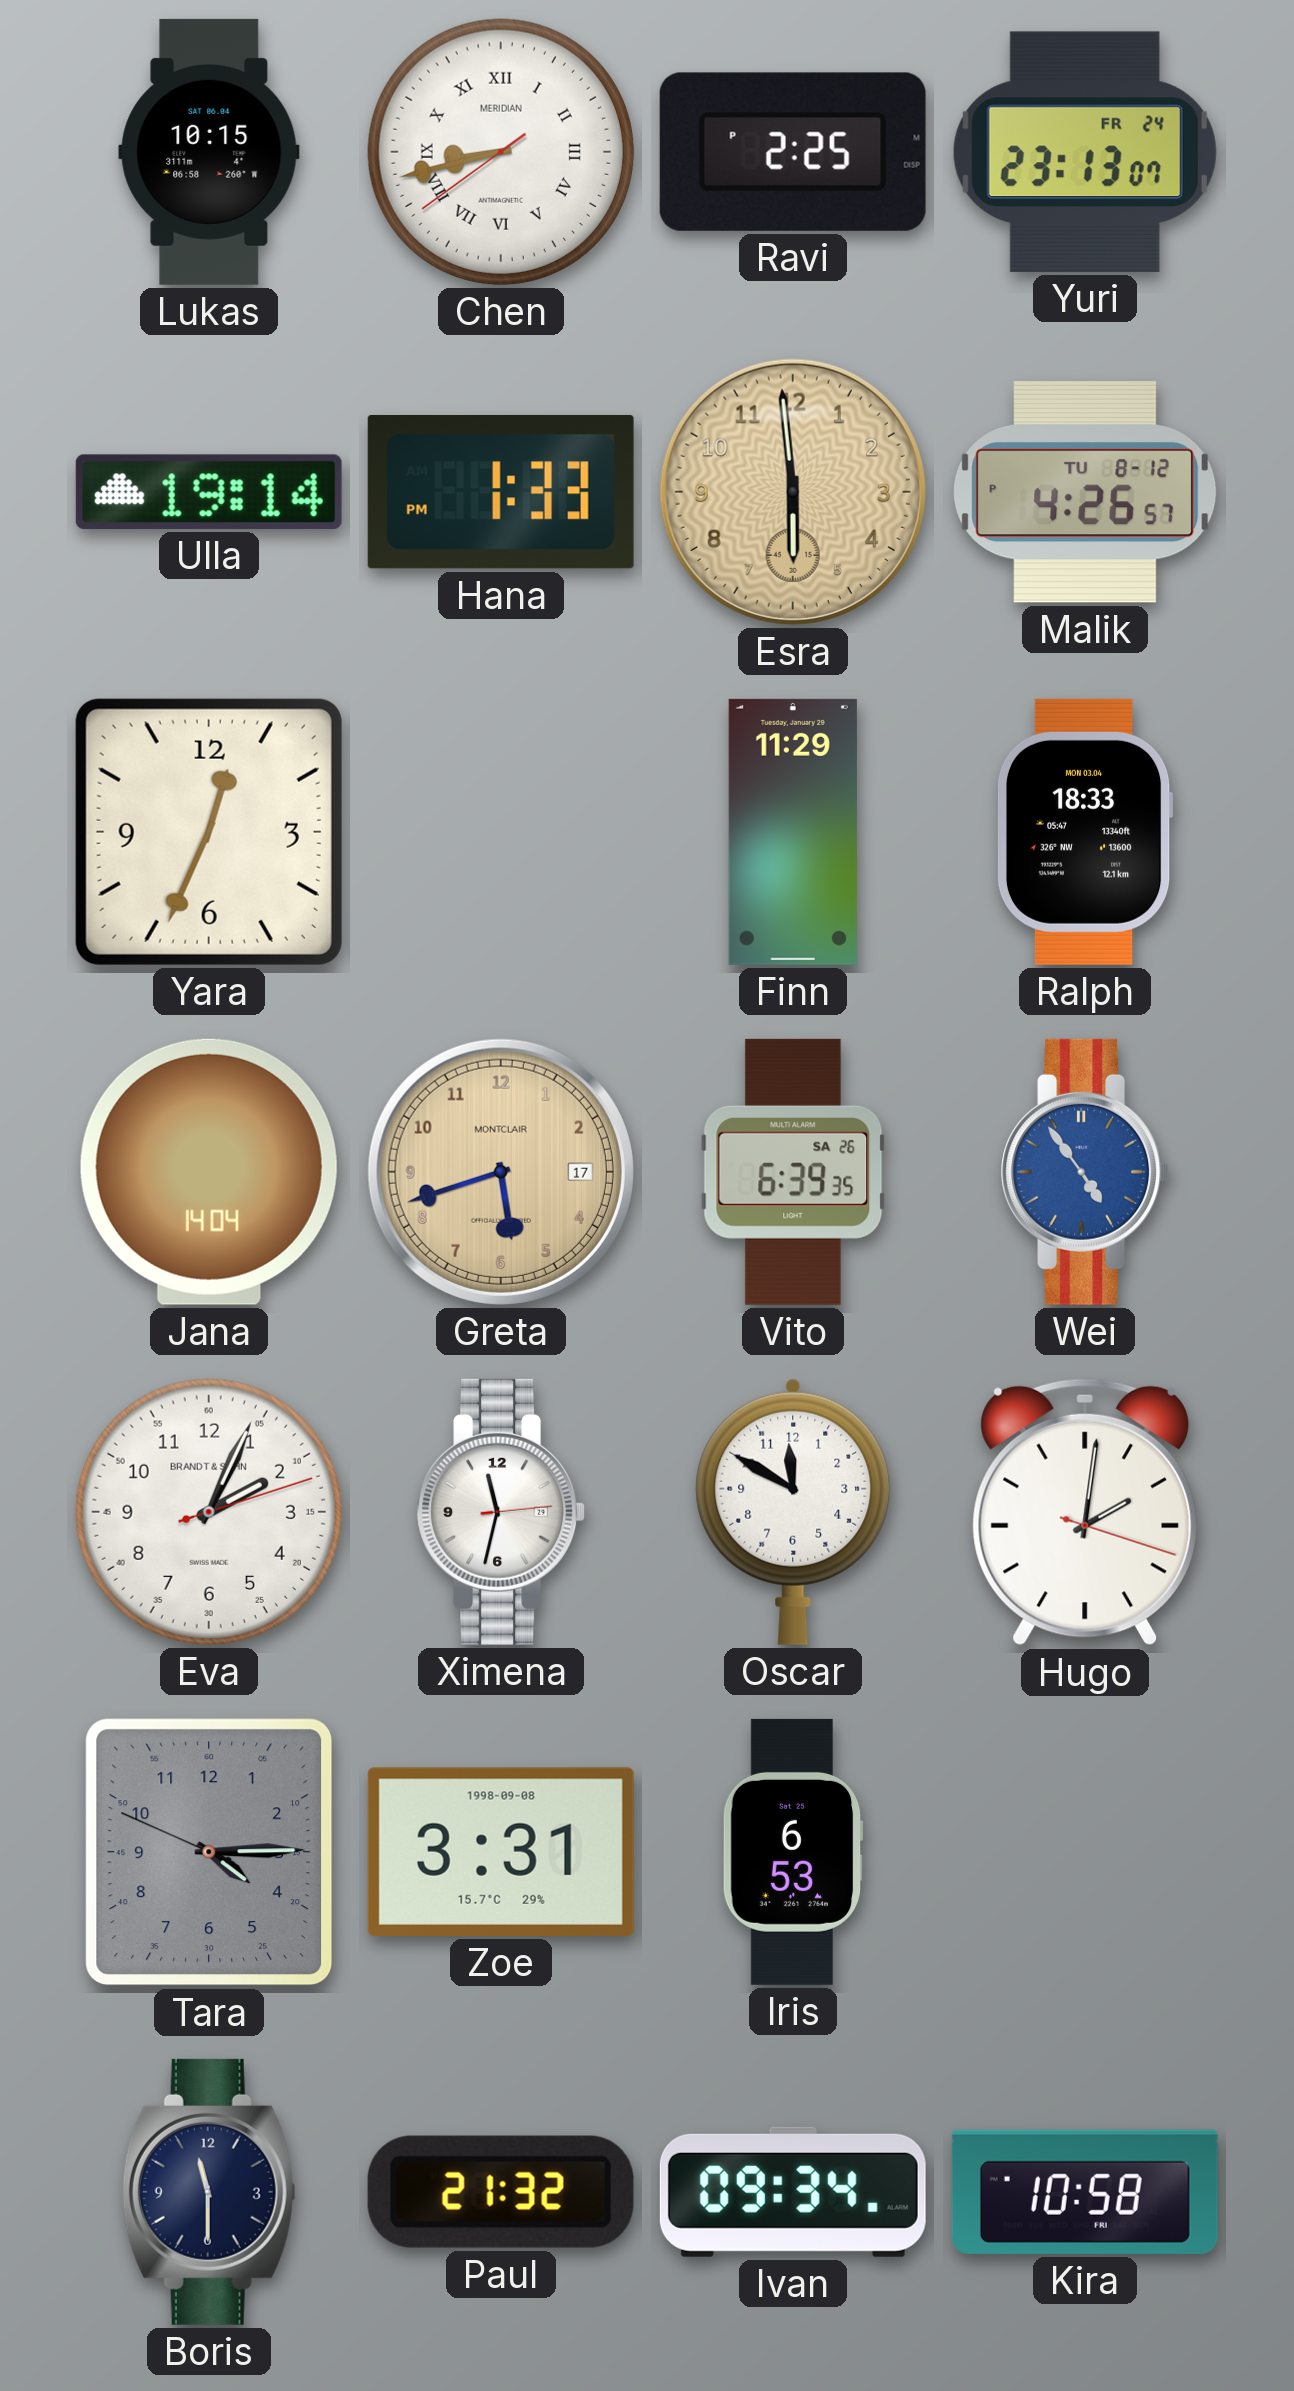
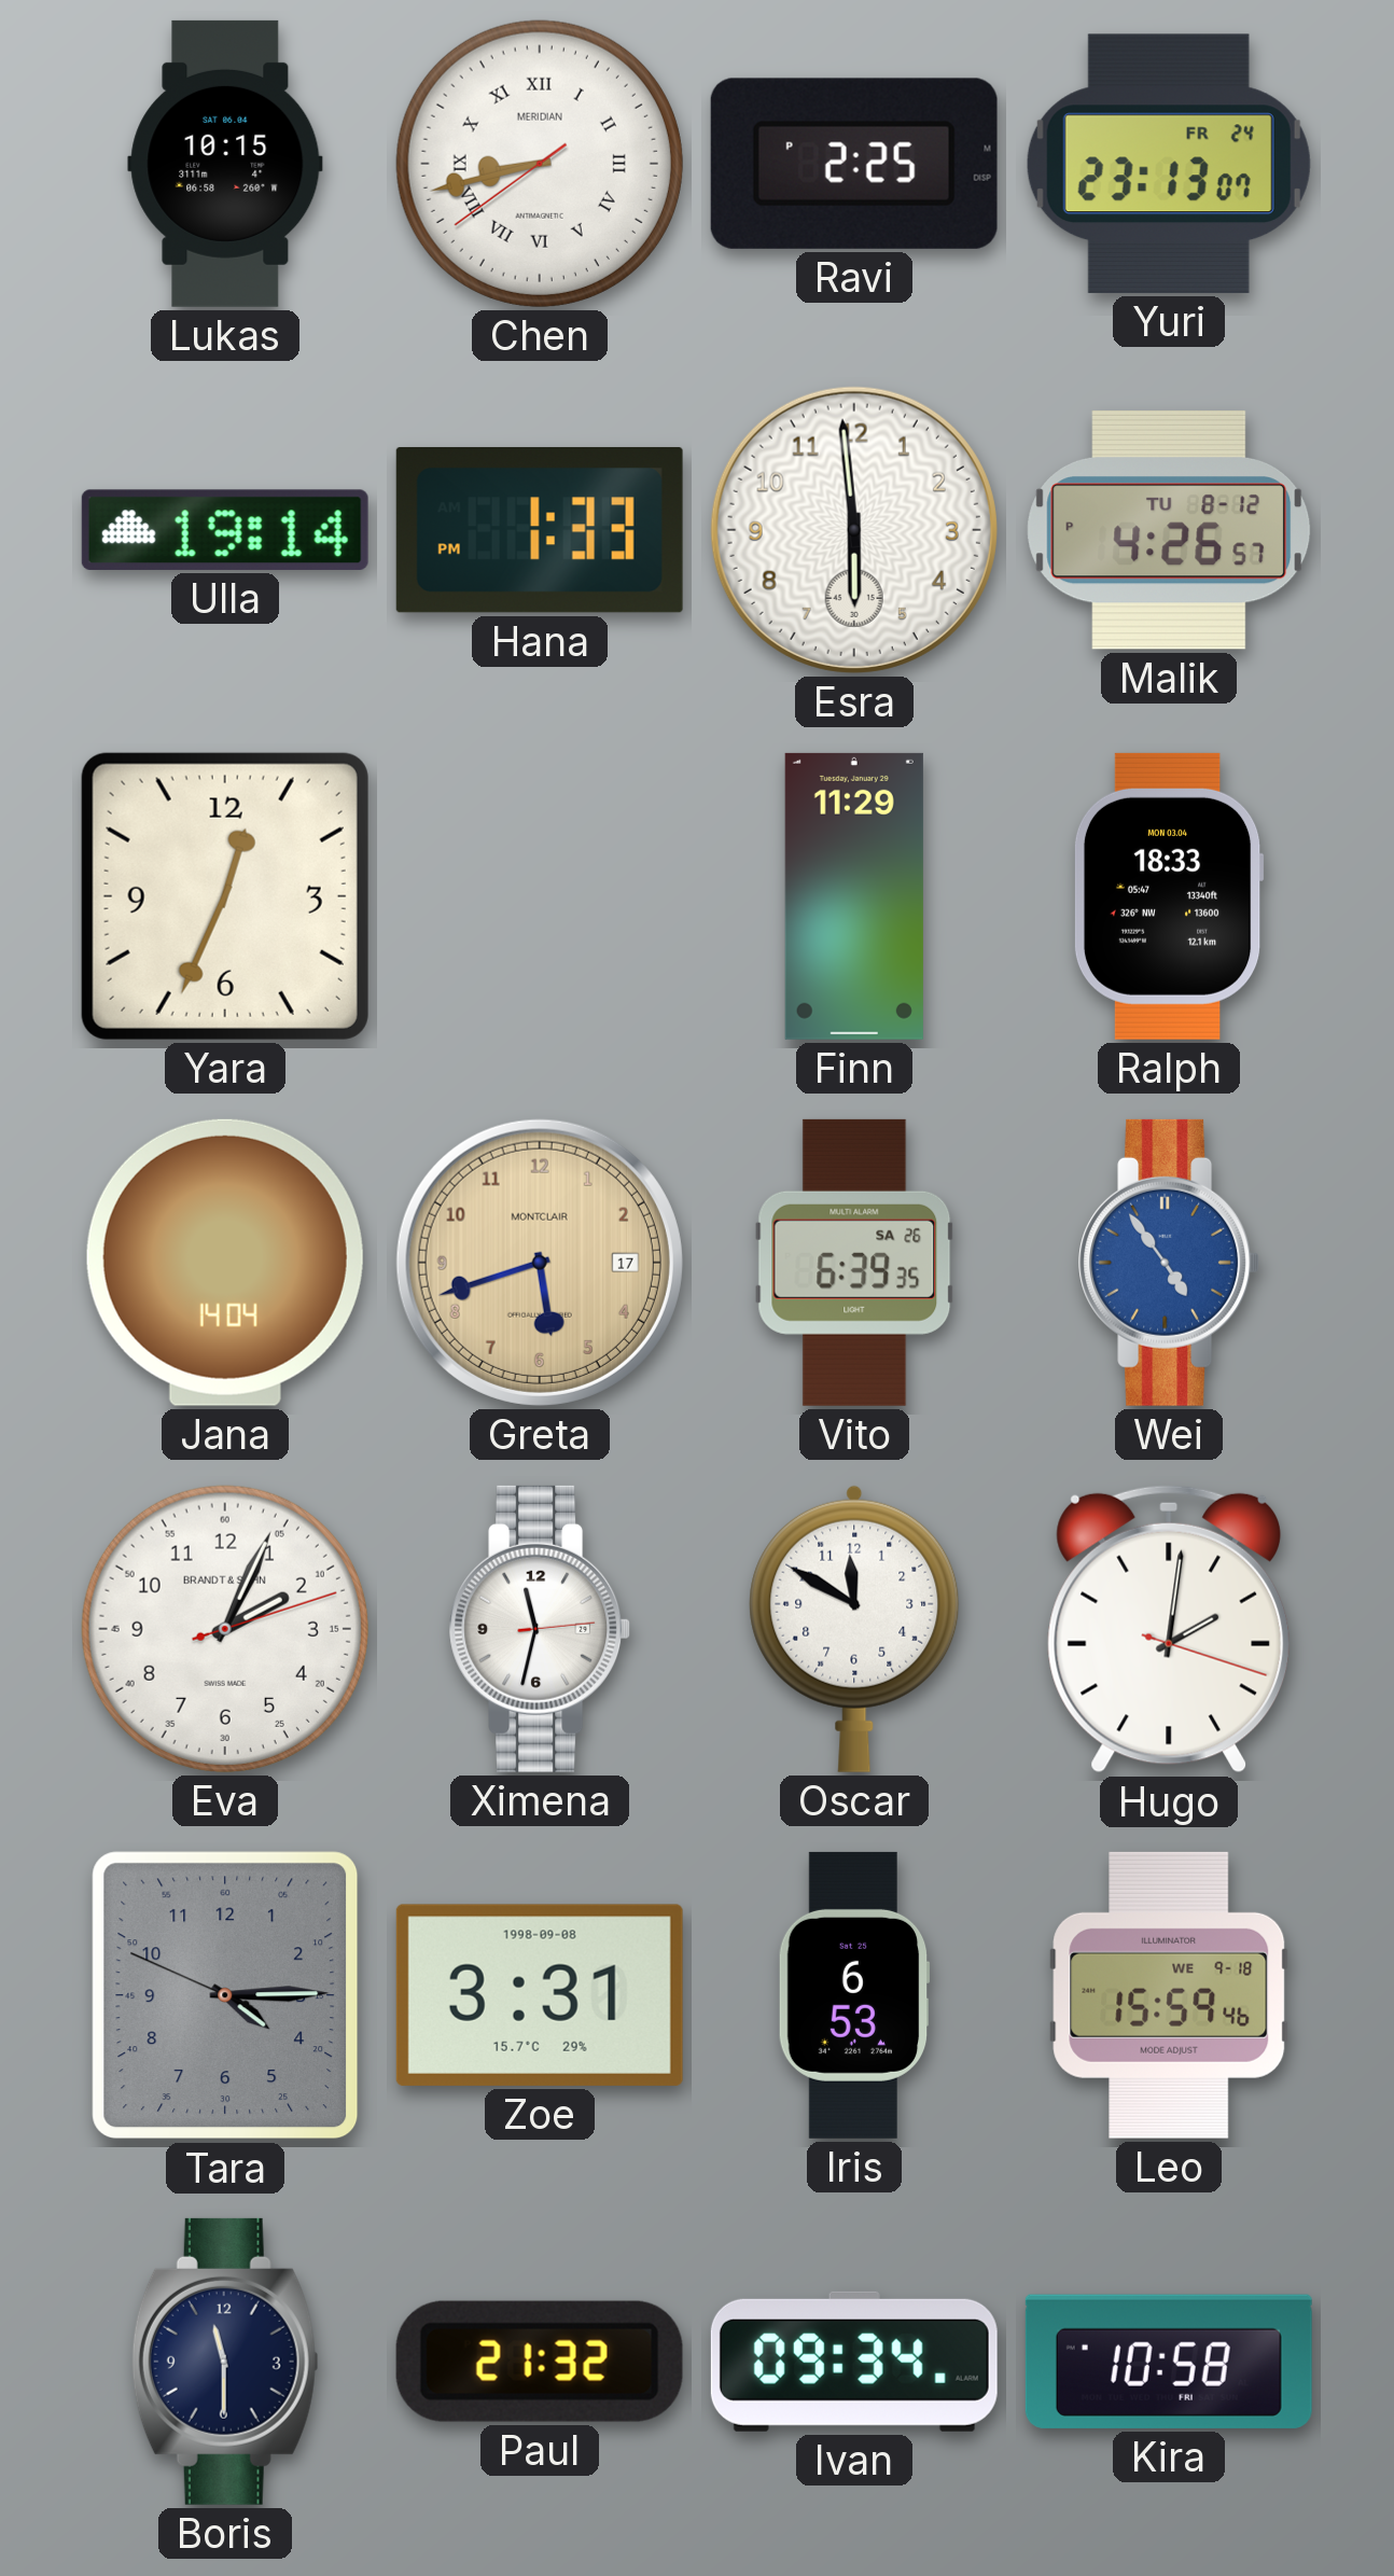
Esra dial: champagne -> white (854, 530)
Leo: none -> 15:59 (1169, 1995)
